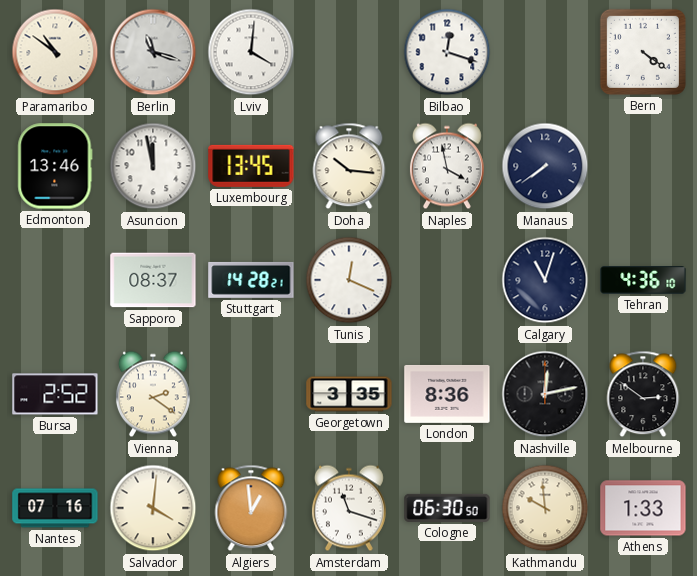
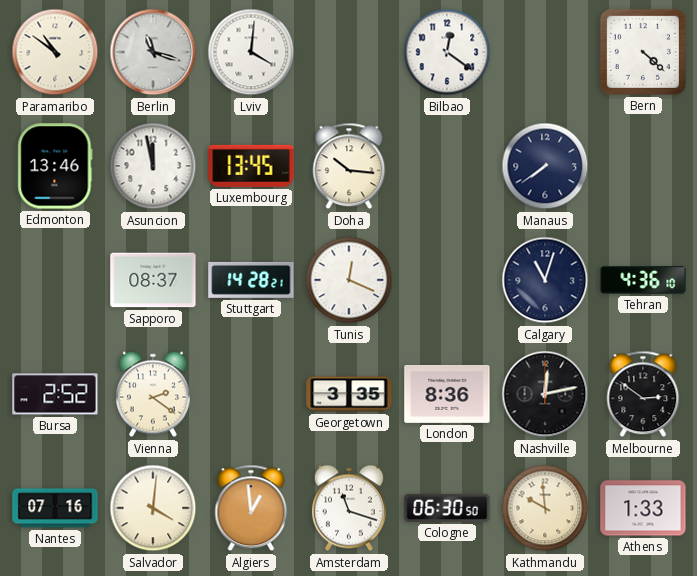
Bilbao: 12:18 -> 12:21 (447, 52)
Bern: 4:21 -> 4:22 (643, 52)
Naples: 3:58 -> none (447, 166)
